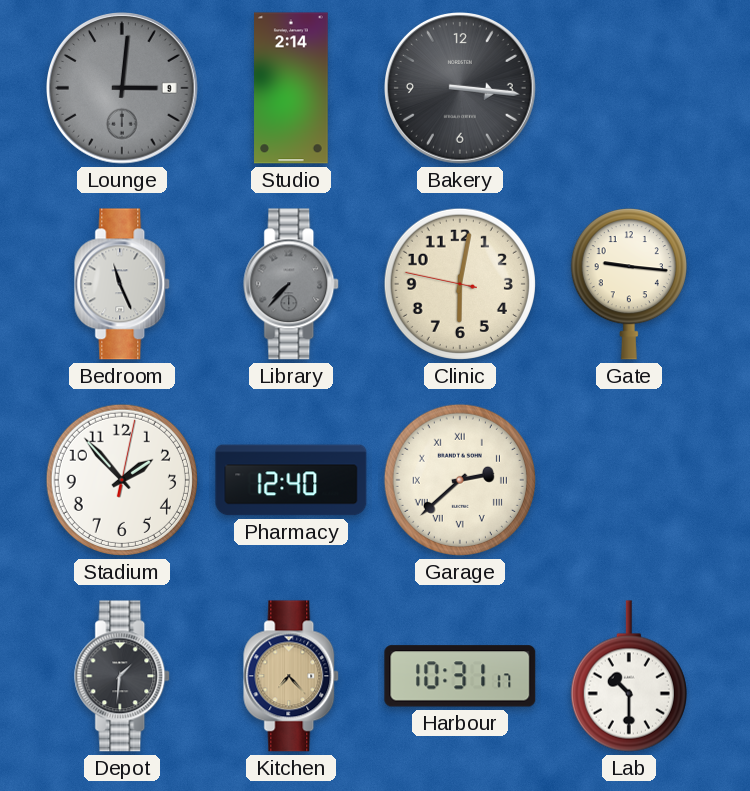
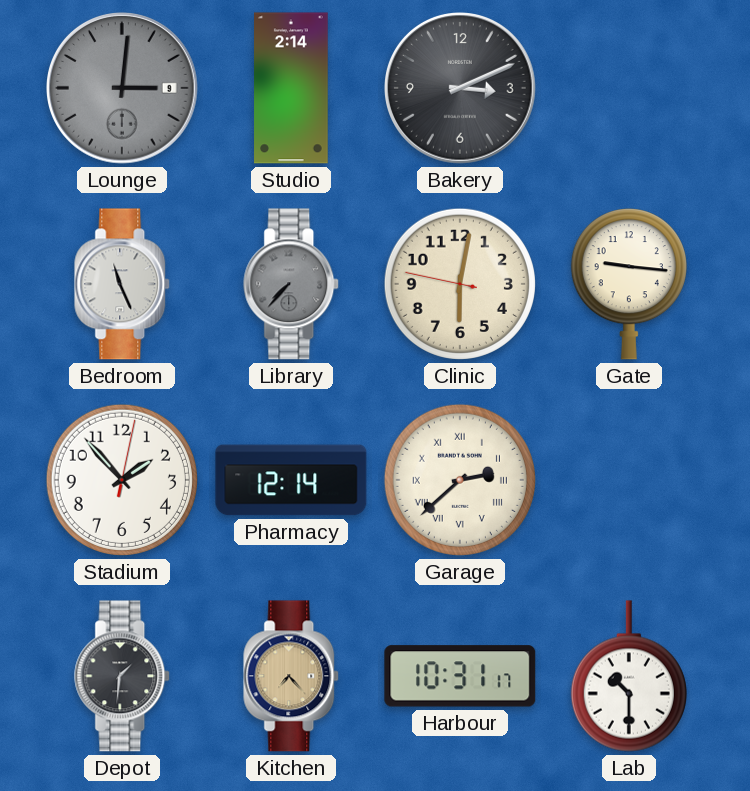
Bakery: 3:16 -> 3:11 (461, 89)
Pharmacy: 12:40 -> 12:14 (291, 480)
